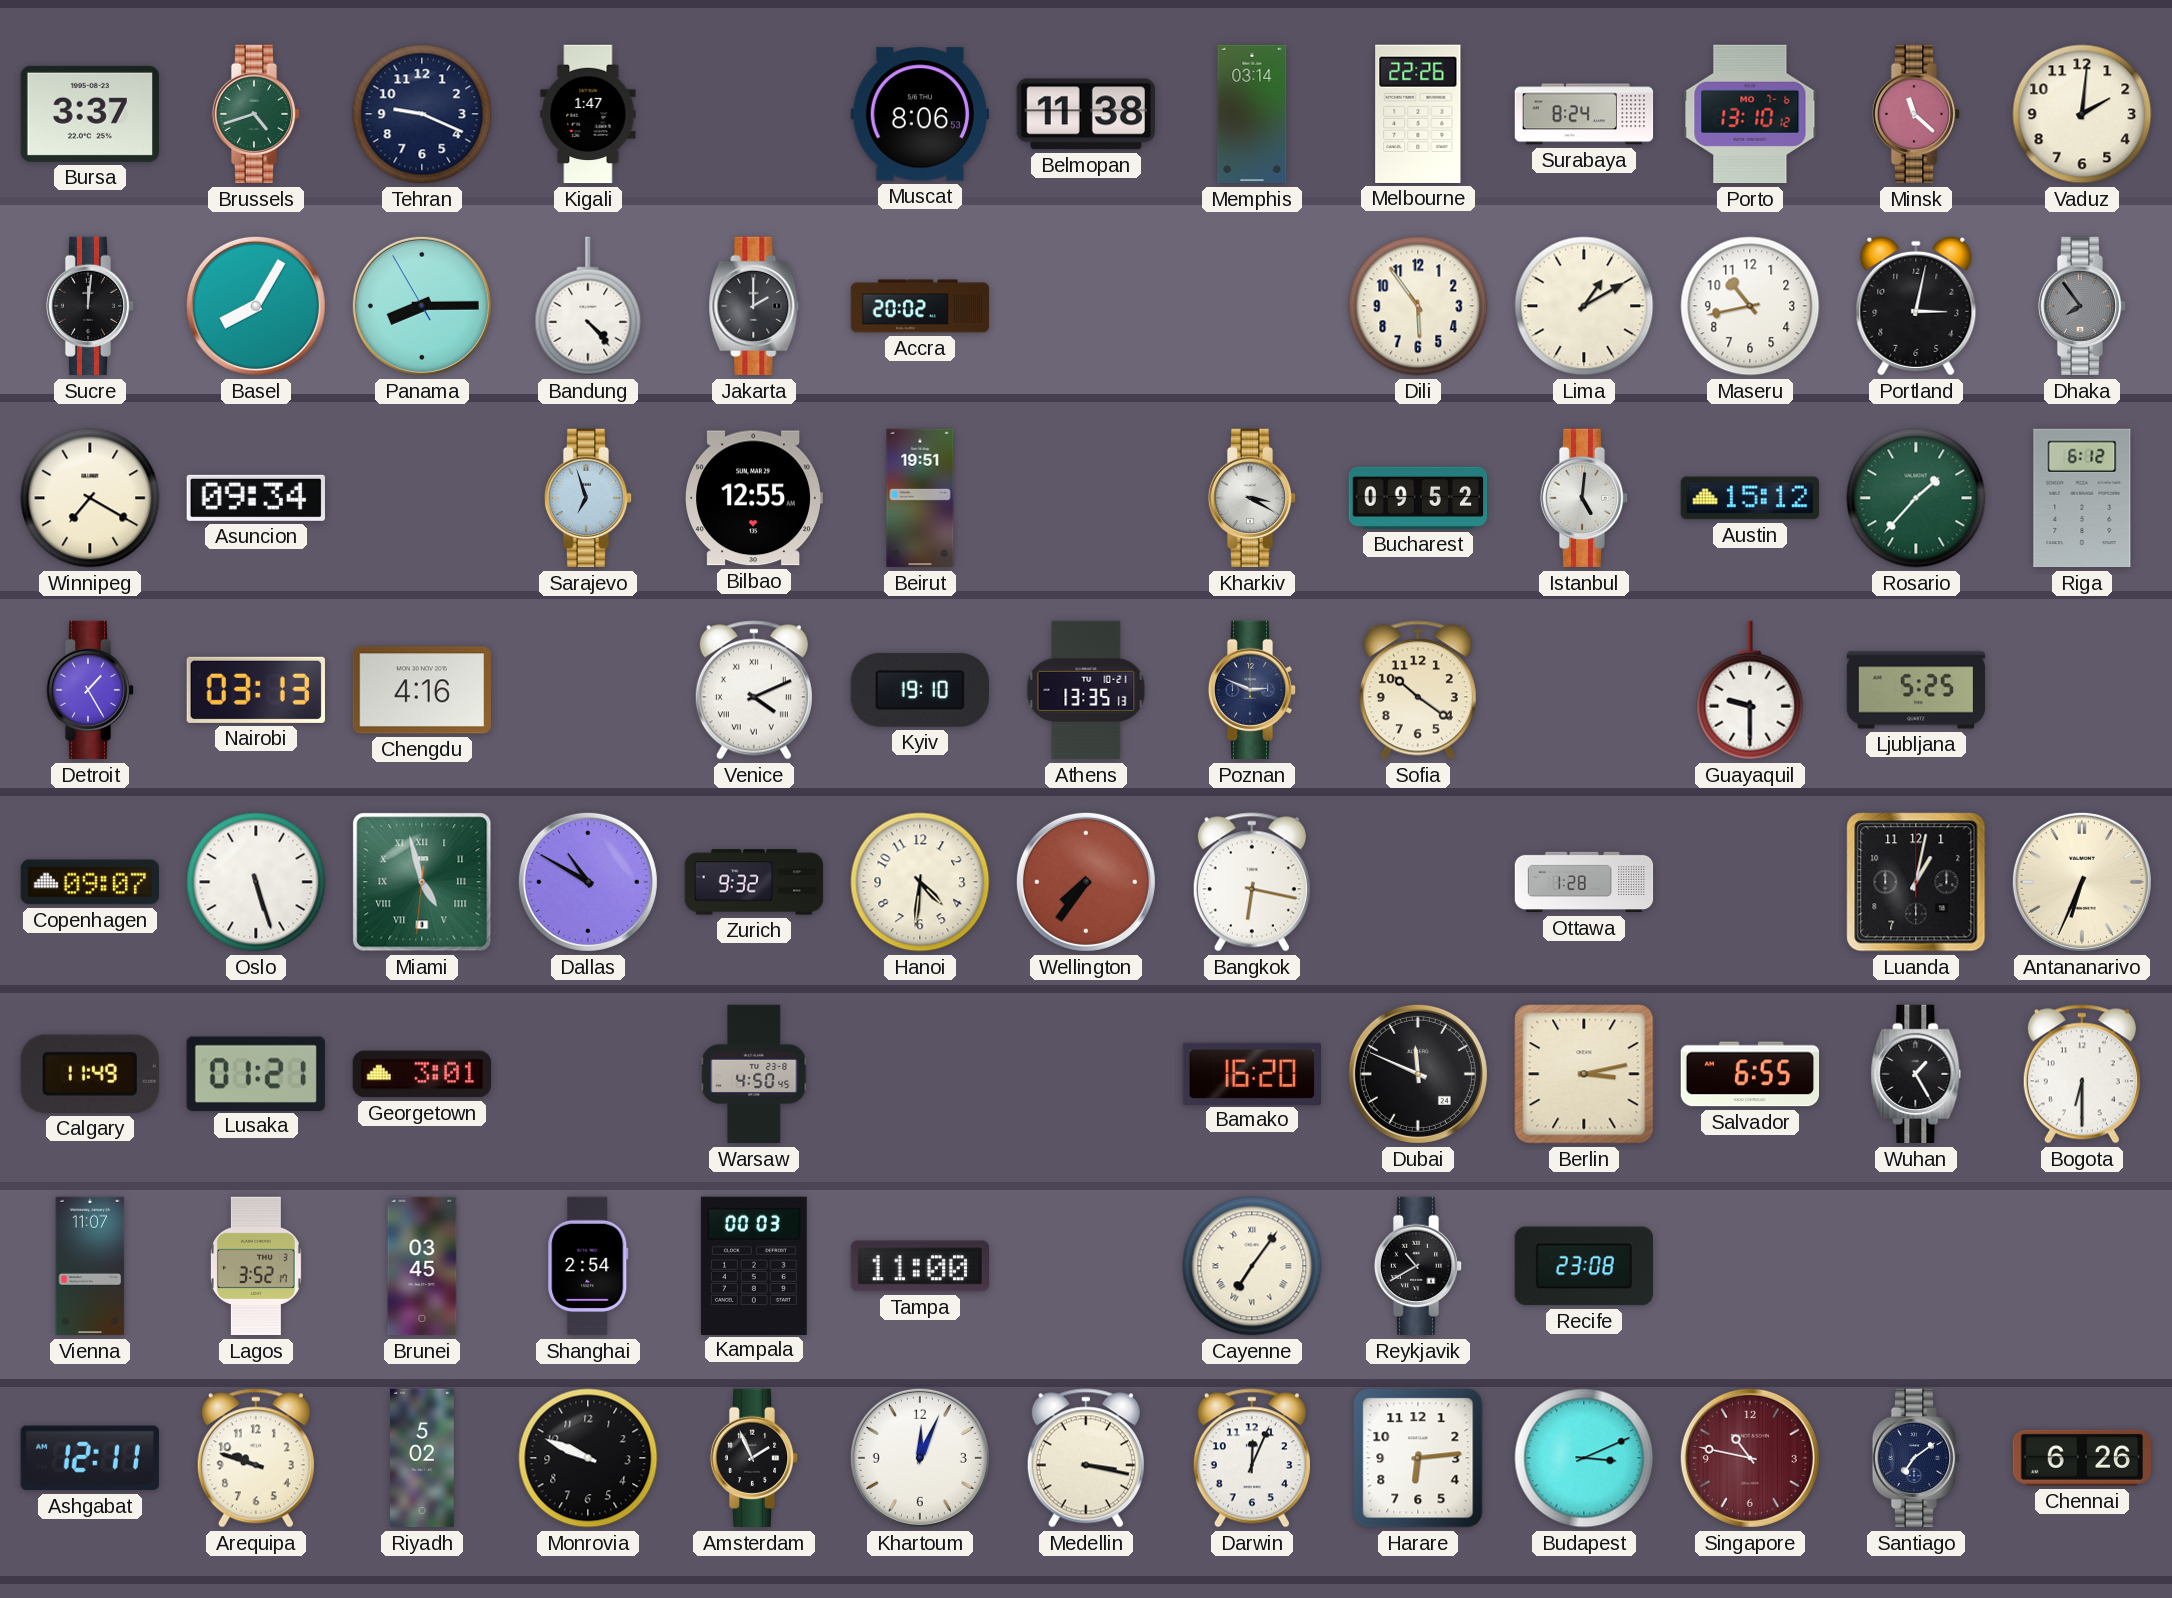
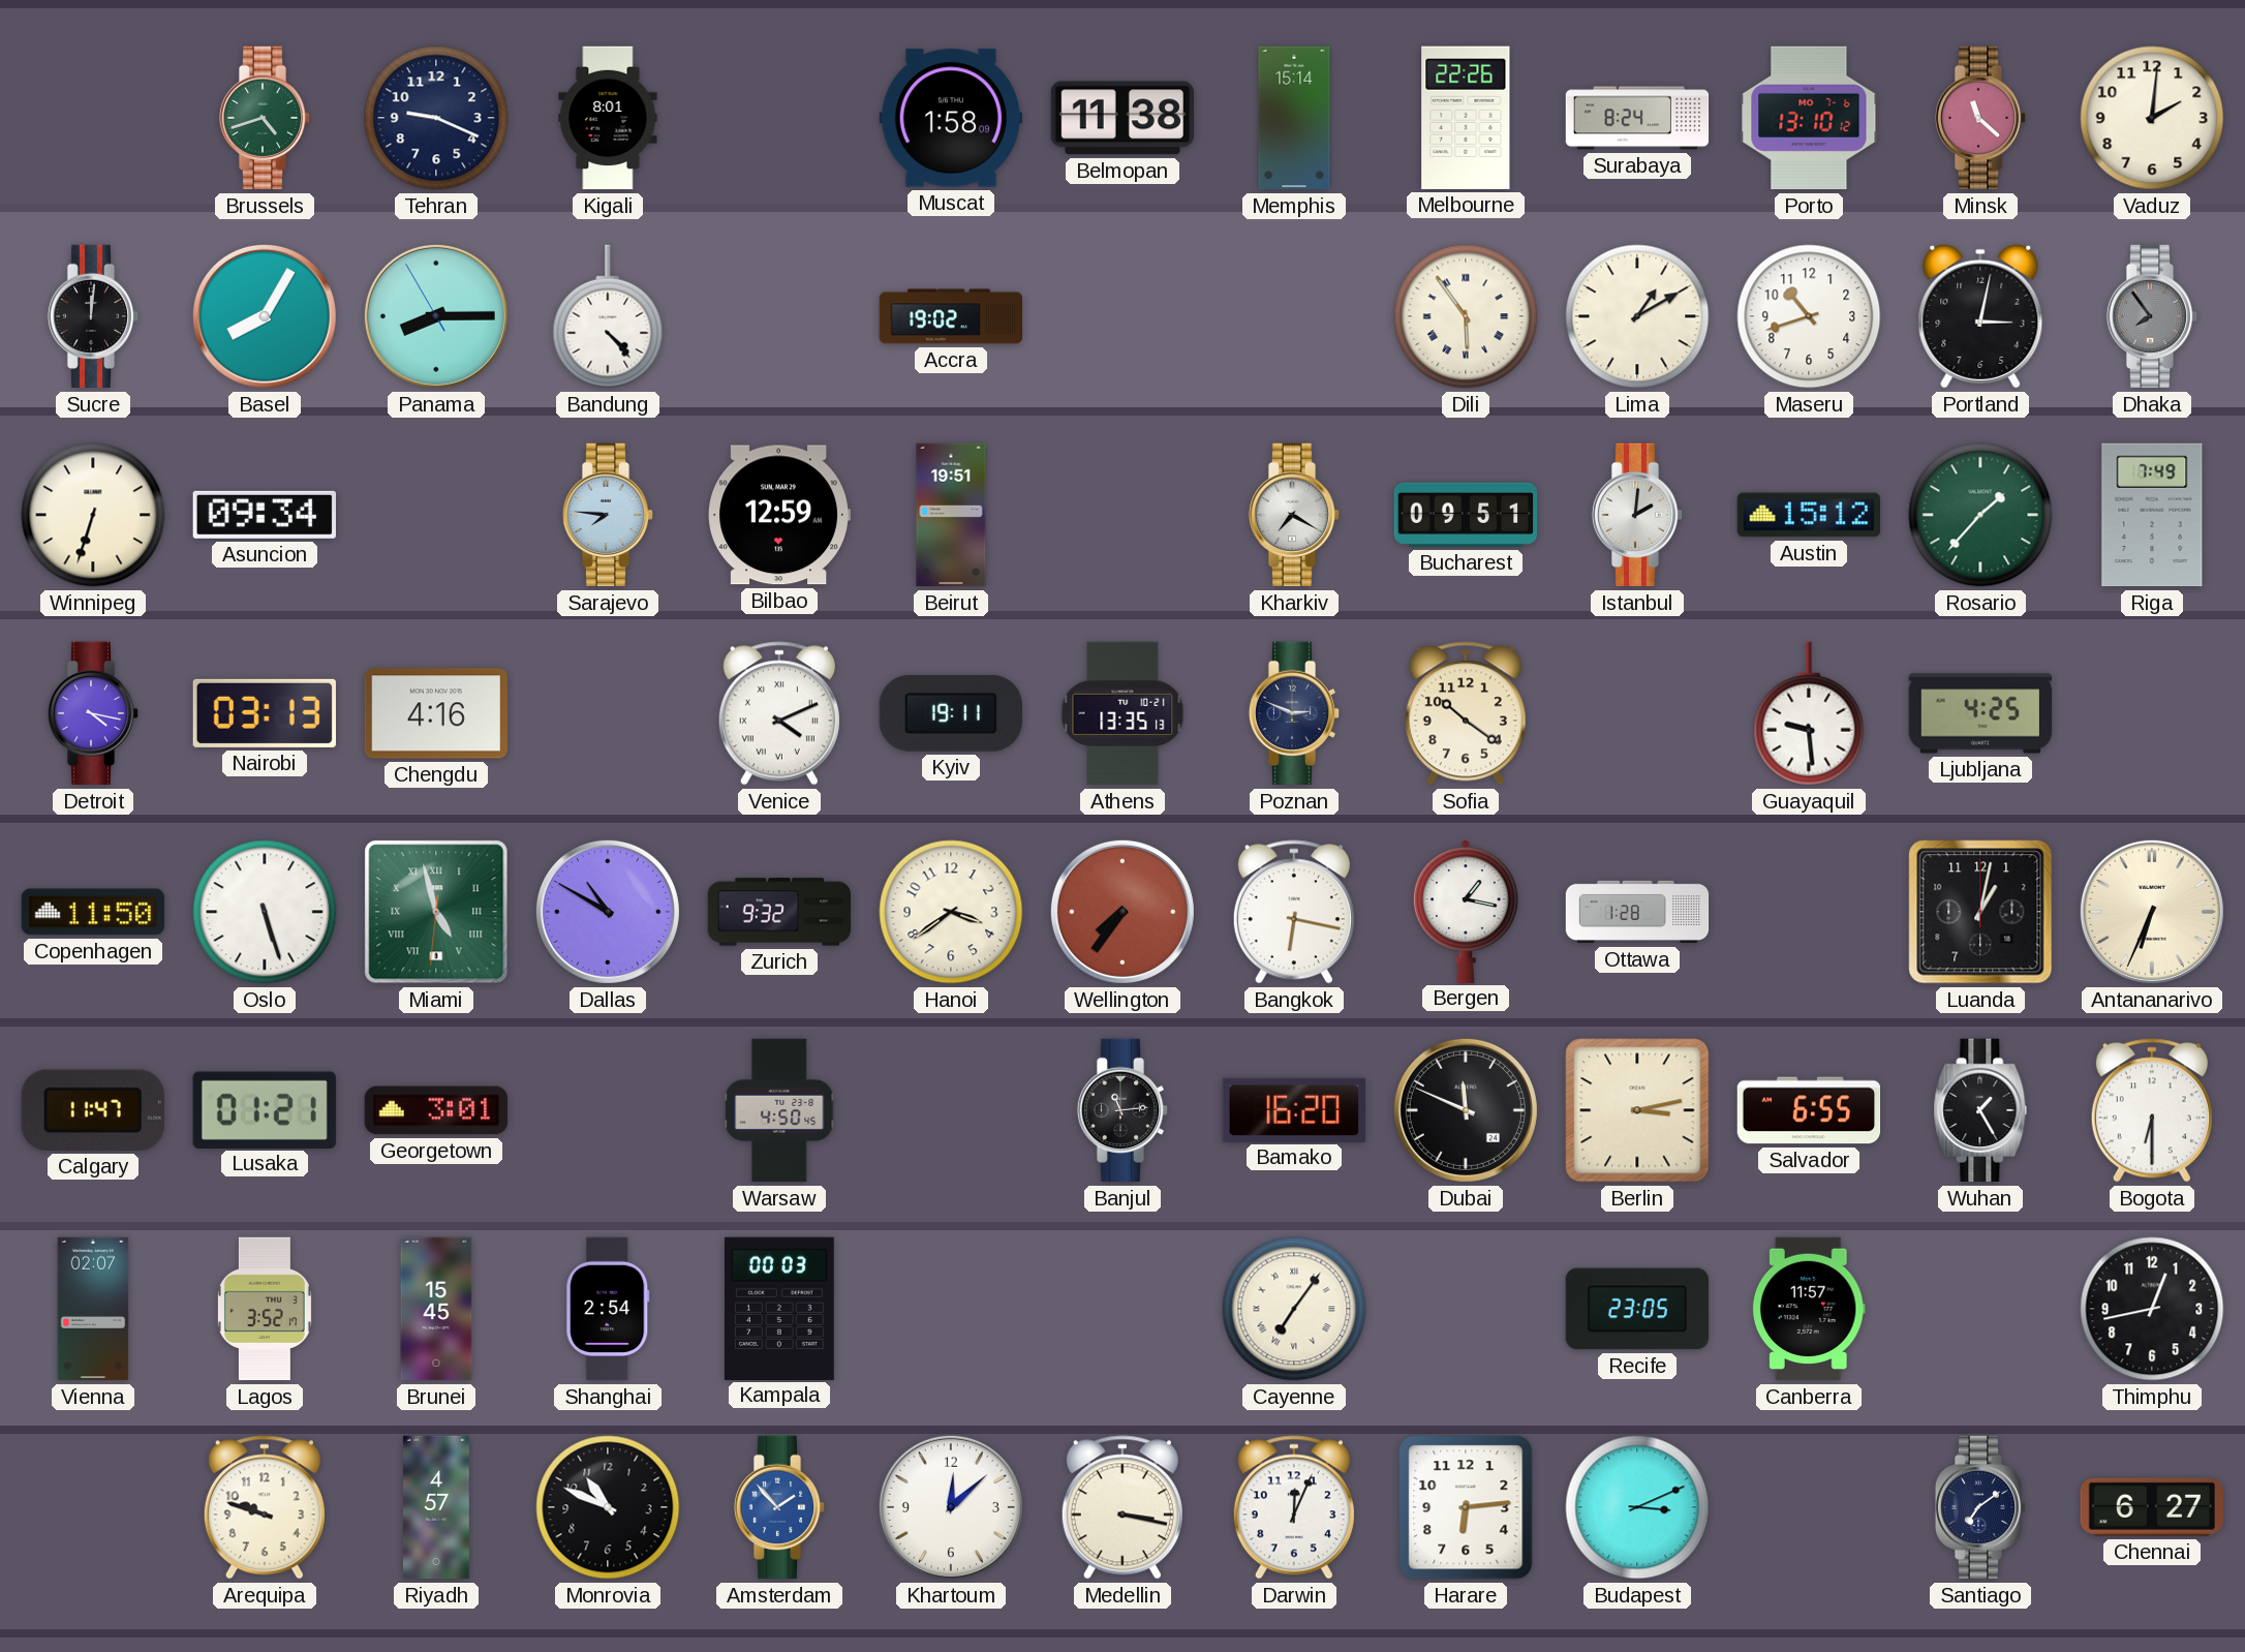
Bursa: 3:37 -> none (90, 114)
Kigali: 1:47 -> 8:01 (608, 118)
Muscat: 8:06 -> 1:58 (950, 118)
Memphis: 03:14 -> 15:14 (1294, 118)
Jakarta: 2:00 -> none (754, 306)
Accra: 20:02 -> 19:02 (951, 316)
Dili numerals: Arabic -> Roman (1466, 316)
Maseru: 10:43 -> 10:42 (1809, 316)
Winnipeg: 7:20 -> 6:33 (93, 515)
Sarajevo: 6:57 -> 7:46 (608, 515)
Bilbao: 12:55 -> 12:59 (779, 515)
Kharkiv: 3:20 -> 7:20 (1294, 515)
Bucharest: 09:52 -> 09:51 (1466, 515)
Istanbul: 5:01 -> 2:01 (1637, 515)
Riga: 6:12 -> 7:49 (2152, 515)
Detroit: 1:25 -> 4:17 (93, 713)
Kyiv: 19:10 -> 19:11 (951, 713)
Guayaquil: 9:30 -> 9:29 (1809, 713)
Ljubljana: 5:25 -> 4:25 (1980, 713)
Copenhagen: 09:07 -> 11:50 (92, 912)
Hanoi: 4:31 -> 3:39 (951, 912)
Bergen: none -> 1:17 (1466, 911)
Calgary: 11:49 -> 11:47 (93, 1110)
Banjul: none -> 11:14 (1122, 1110)
Vienna: 11:07 -> 02:07 (93, 1309)
Brunei: 03:45 -> 15:45 (436, 1309)
Tampa: 11:00 -> none (919, 1266)
Reykjavik: 10:40 -> none (1418, 1266)
Recife: 23:08 -> 23:05 (1636, 1309)
Canberra: none -> 11:57 (1809, 1309)
Thimphu: none -> 12:43 (2152, 1309)
Ashgabat: 12:11 -> none (90, 1458)
Riyadh: 5:02 -> 4:57 (436, 1507)
Monrovia: 9:49 -> 10:49 (608, 1507)
Amsterdam: 1:56 -> 1:53 (779, 1507)
Amsterdam dial: black -> blue (779, 1507)
Khartoum: 12:04 -> 12:08 (951, 1507)
Singapore: 10:47 -> none (1750, 1458)
Chennai: 6:26 -> 6:27 (2151, 1507)
